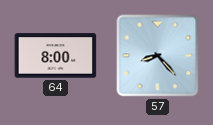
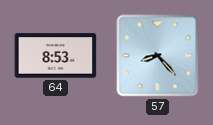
64: 8:00 -> 8:53 (56, 56)
